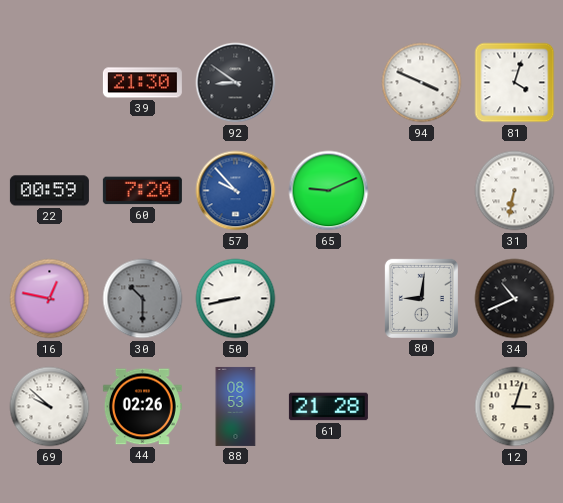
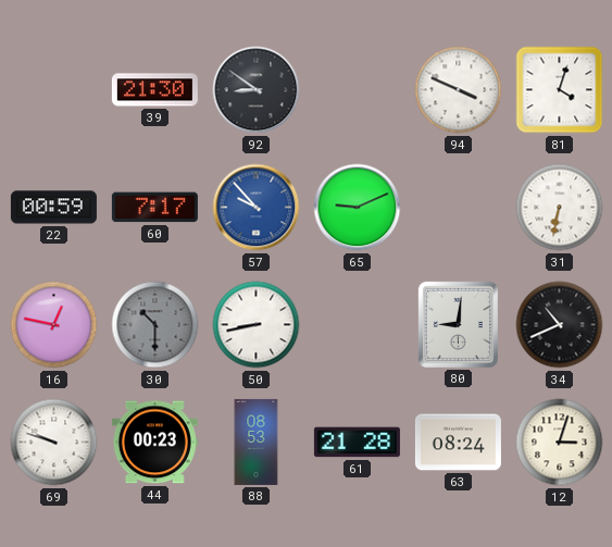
60: 7:20 -> 7:17 (154, 208)
69: 9:52 -> 9:48 (54, 443)
44: 02:26 -> 00:23 (154, 443)
63: none -> 08:24 (458, 443)
